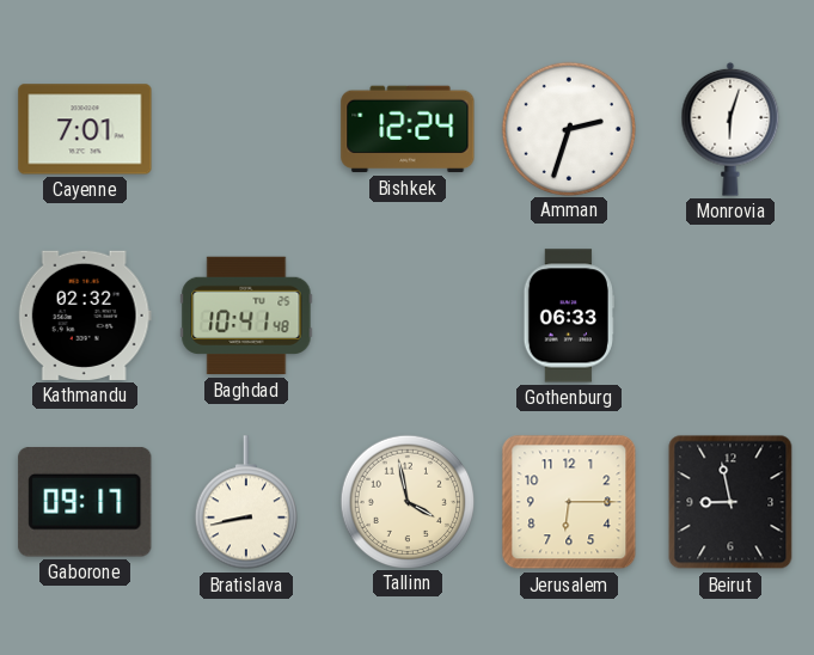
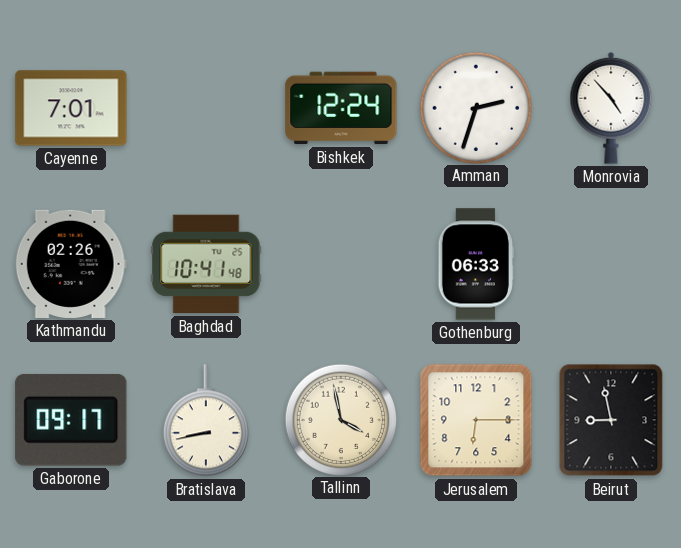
Monrovia: 6:03 -> 4:53 (611, 108)
Kathmandu: 02:32 -> 02:26 (71, 264)
